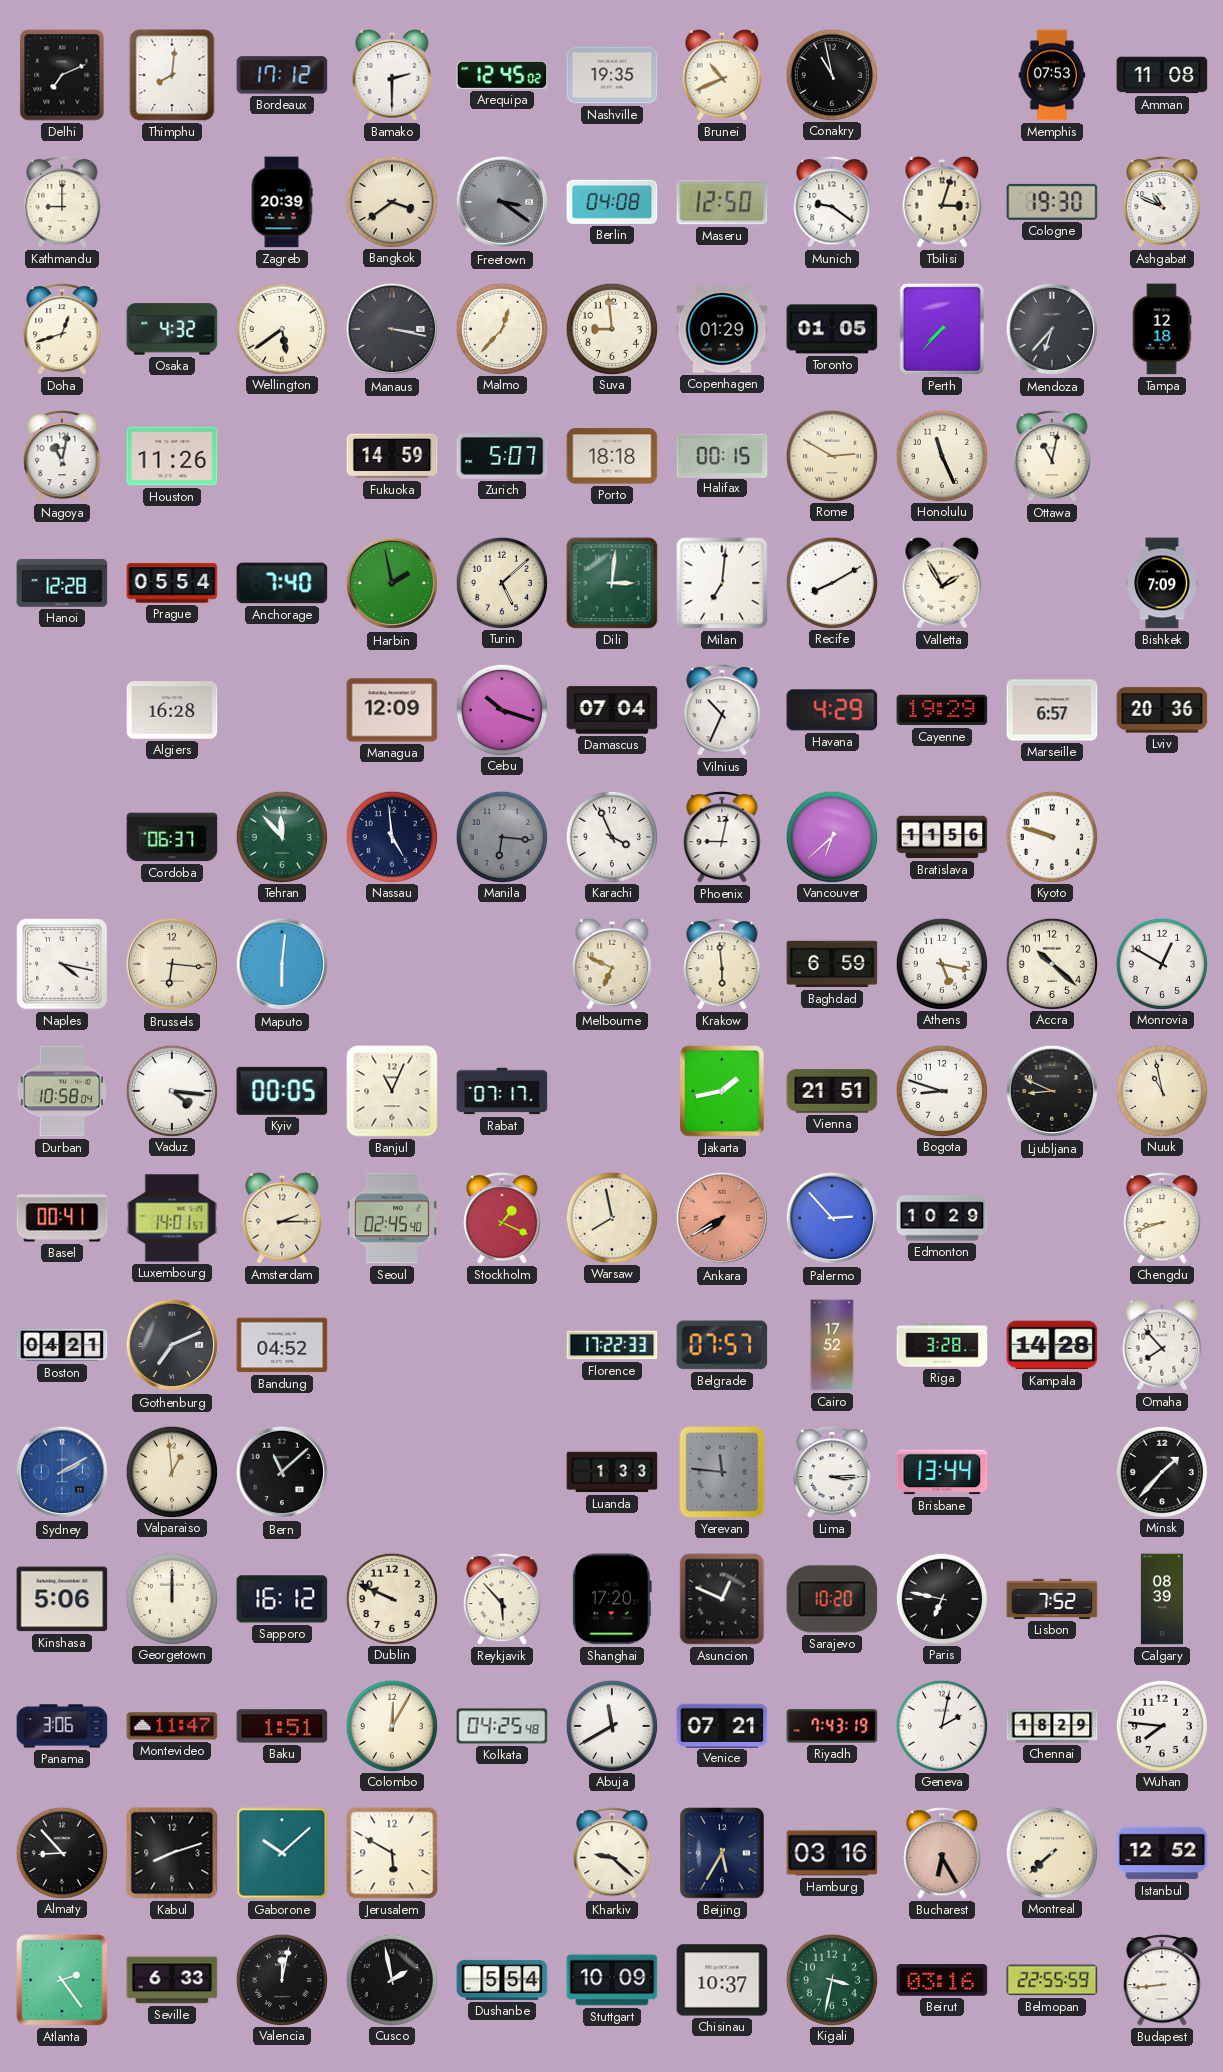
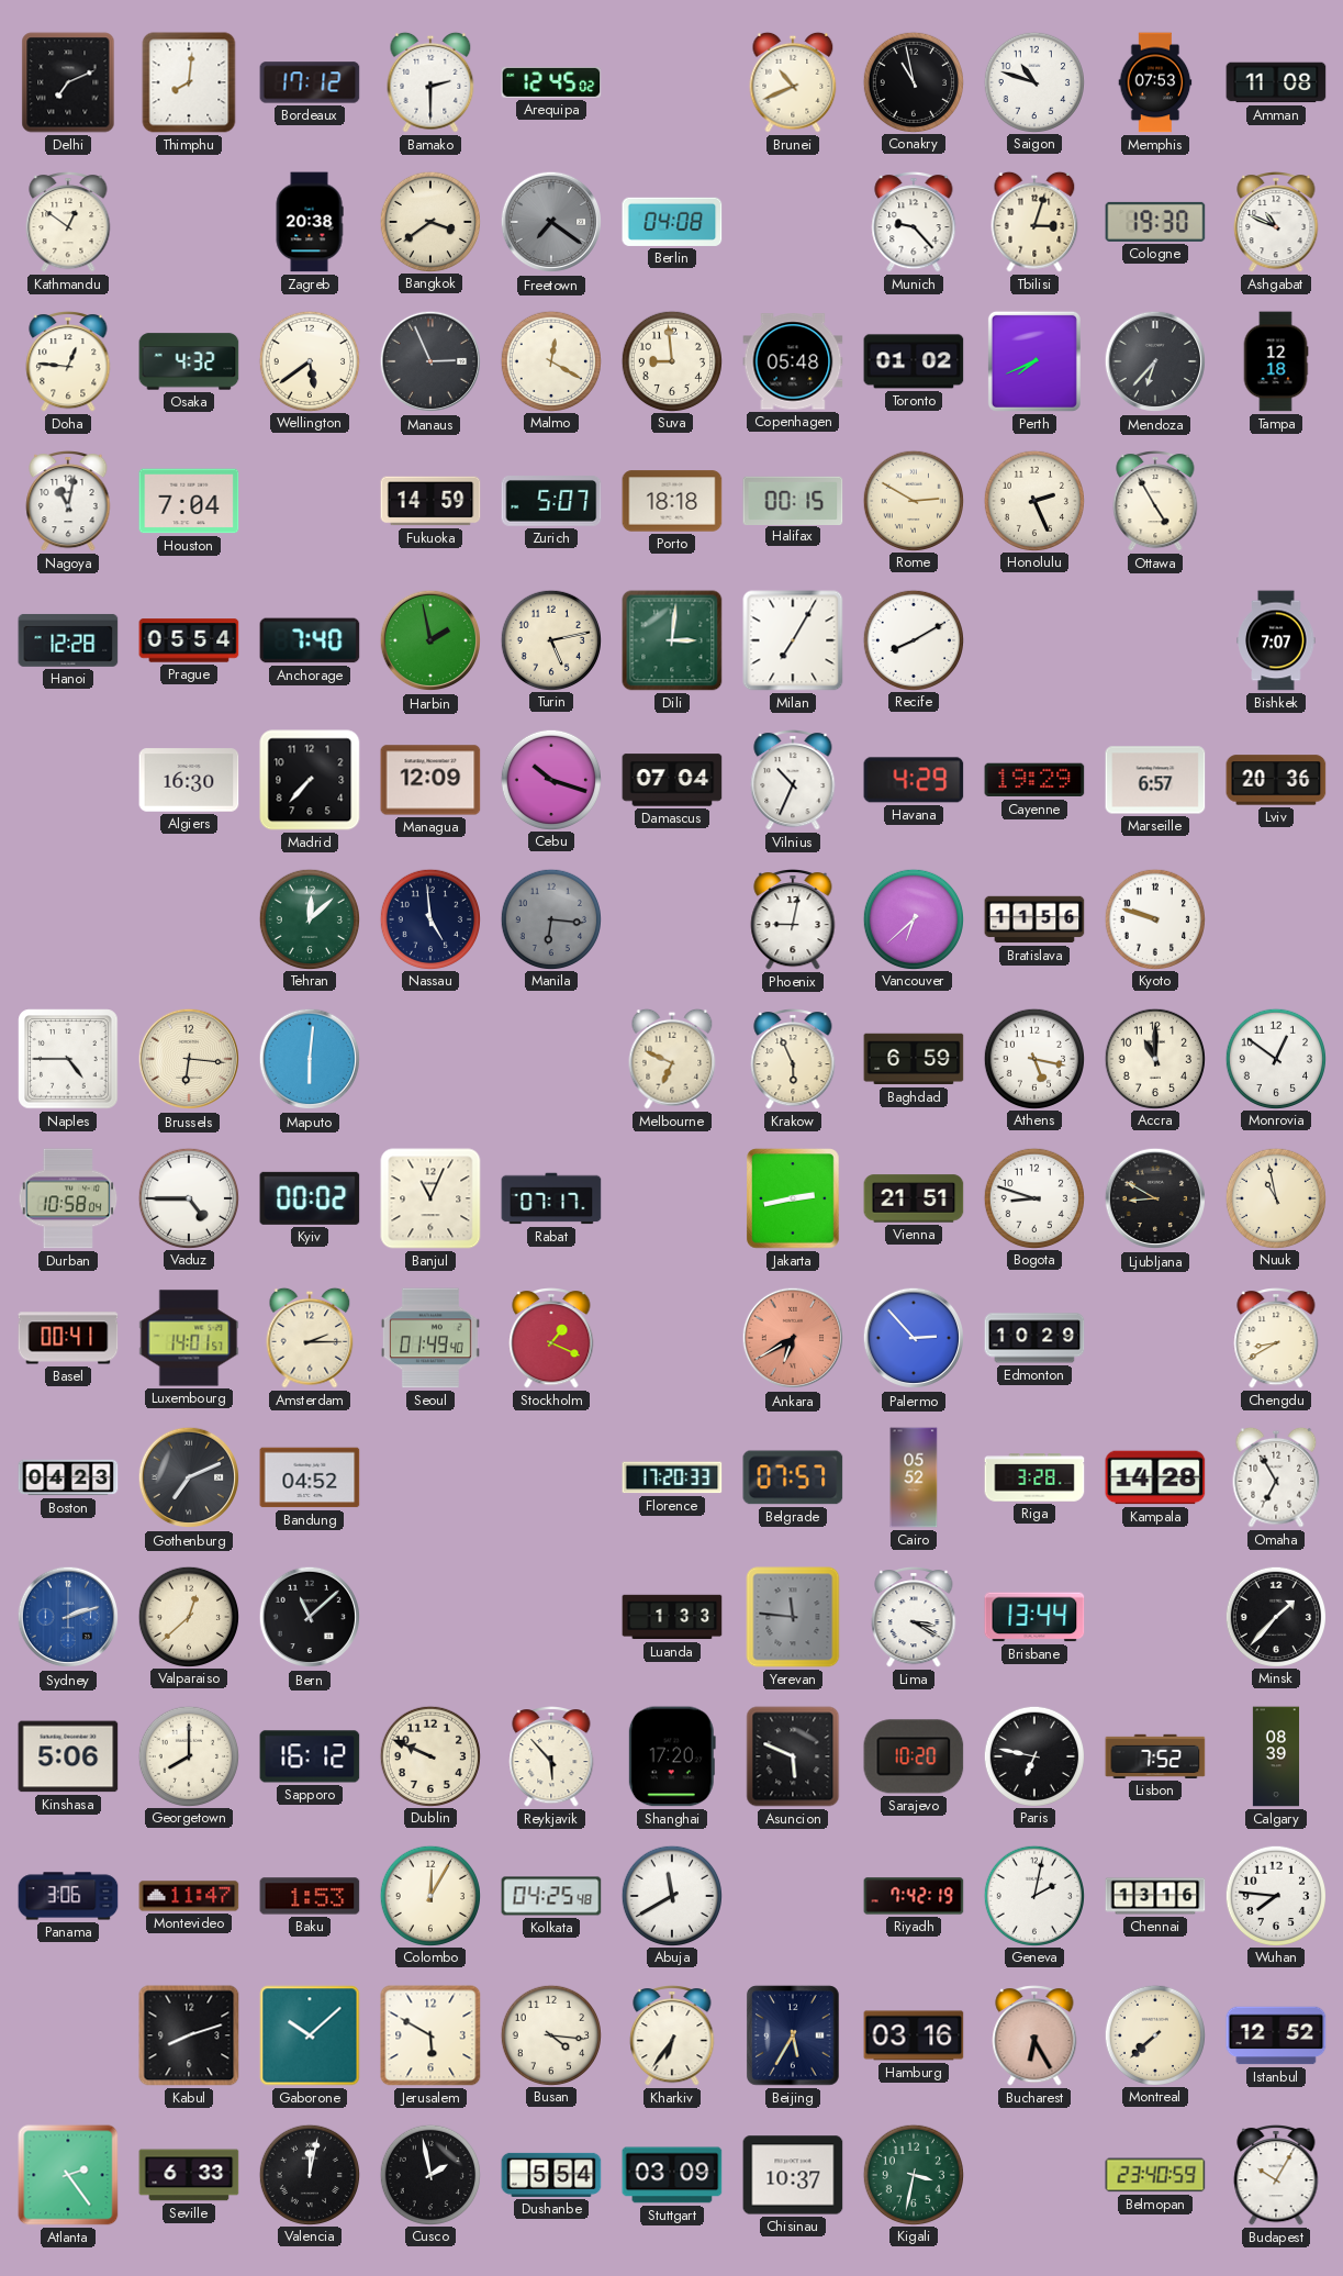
Nashville: 19:35 -> none (612, 75)
Saigon: none -> 10:48 (1033, 81)
Kathmandu: 9:00 -> 12:51 (68, 223)
Zagreb: 20:39 -> 20:38 (310, 222)
Freetown: 3:21 -> 7:21 (551, 222)
Maseru: 12:50 -> none (722, 202)
Munich: 9:21 -> 9:23 (914, 223)
Doha: 12:42 -> 12:46 (68, 362)
Manaus: 3:17 -> 2:56 (430, 361)
Malmo: 12:37 -> 12:20 (550, 360)
Copenhagen: 01:29 -> 05:48 (793, 361)
Toronto: 01:05 -> 01:02 (914, 361)
Perth: 7:37 -> 7:41 (1034, 361)
Houston: 11:26 -> 7:04 (189, 501)
Honolulu: 11:26 -> 2:26 (1033, 500)
Ottawa: 11:02 -> 4:55 (1155, 502)
Turin: 5:08 -> 5:13 (550, 639)
Milan: 7:01 -> 7:05 (793, 640)
Valletta: 1:55 -> none (942, 583)
Bishkek: 7:09 -> 7:07 (1276, 640)
Algiers: 16:28 -> 16:30 (189, 780)
Madrid: none -> 7:37 (310, 780)
Cordoba: 06:37 -> none (172, 837)
Tehran: 11:53 -> 12:08 (309, 918)
Karachi: 3:56 -> none (611, 836)
Naples: 4:17 -> 4:45 (68, 1059)
Krakow: 5:59 -> 5:56 (793, 1060)
Accra: 10:22 -> 11:00 (1154, 1058)
Monrovia: 12:50 -> 12:51 (1275, 1058)
Vaduz: 4:16 -> 4:45 (188, 1197)
Kyiv: 00:05 -> 00:02 (310, 1198)
Jakarta: 1:43 -> 2:43 (793, 1198)
Ljubljana: 8:49 -> 8:50 (1155, 1198)
Seoul: 02:45 -> 01:49 (430, 1338)
Warsaw: 7:58 -> none (611, 1217)
Ankara: 7:40 -> 6:40 (793, 1338)
Chengdu: 8:42 -> 8:40 (1276, 1339)
Boston: 04:21 -> 04:23 (68, 1477)
Florence: 17:22 -> 17:20 (672, 1477)
Cairo: 17:52 -> 05:52 (914, 1477)
Omaha: 7:53 -> 6:55 (1276, 1477)
Sydney: 2:10 -> 2:12 (68, 1617)
Valparaiso: 12:59 -> 12:38 (188, 1616)
Lima: 3:15 -> 3:20 (914, 1618)
Georgetown: 12:00 -> 8:00 (188, 1755)
Asuncion: 12:49 -> 5:49 (793, 1756)
Baku: 1:51 -> 1:53 (310, 1896)
Venice: 07:21 -> none (722, 1725)
Riyadh: 7:43 -> 7:42 (914, 1896)
Chennai: 18:29 -> 13:16 (1155, 1896)
Almaty: 8:53 -> none (61, 1852)
Busan: none -> 4:16 (550, 2034)
Kharkiv: 9:22 -> 6:36 (672, 2037)
Stuttgart: 10:09 -> 03:09 (672, 2175)
Beirut: 03:16 -> none (942, 1981)
Belmopan: 22:55 -> 23:40 (1155, 2175)
Budapest: 8:44 -> 10:05 (1276, 2176)
